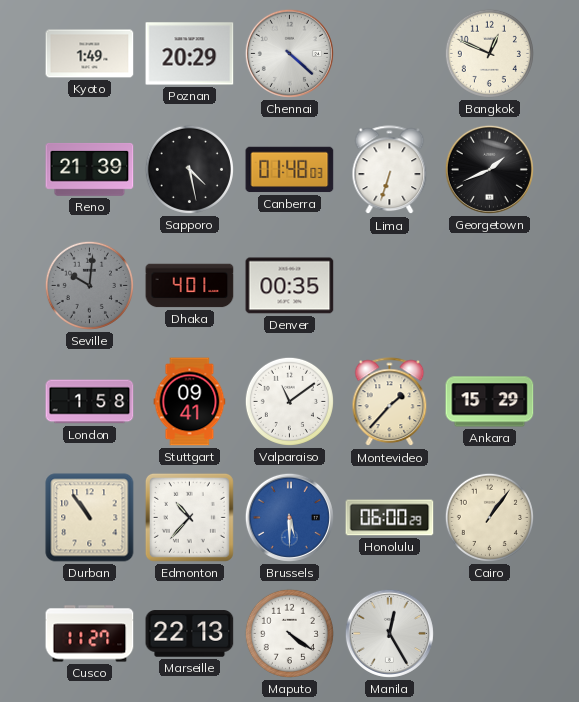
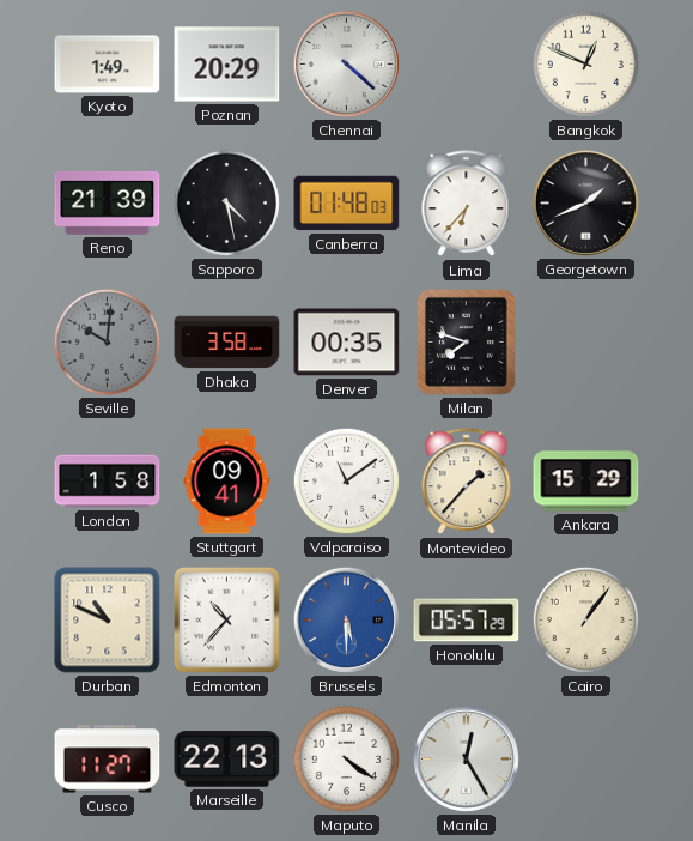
Lima: 6:33 -> 6:37 (467, 204)
Dhaka: 4:01 -> 3:58 (227, 343)
Milan: none -> 7:48 (466, 341)
Durban: 10:54 -> 10:49 (108, 621)
Honolulu: 06:00 -> 05:57 (467, 621)
